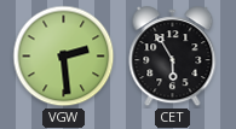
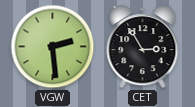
CET: 5:55 -> 2:55 (143, 47)
